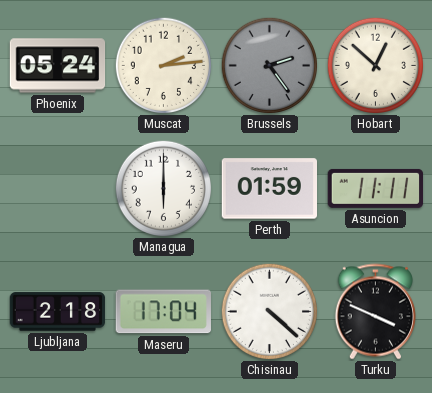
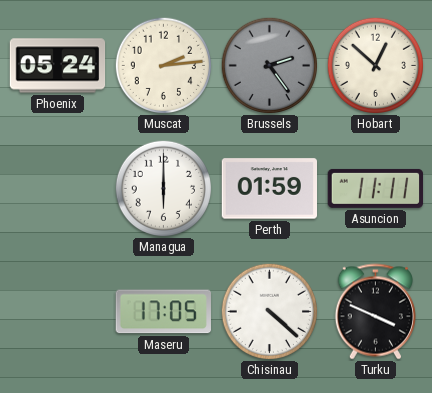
Ljubljana: 2:18 -> none (58, 312)
Maseru: 17:04 -> 17:05 (163, 312)
